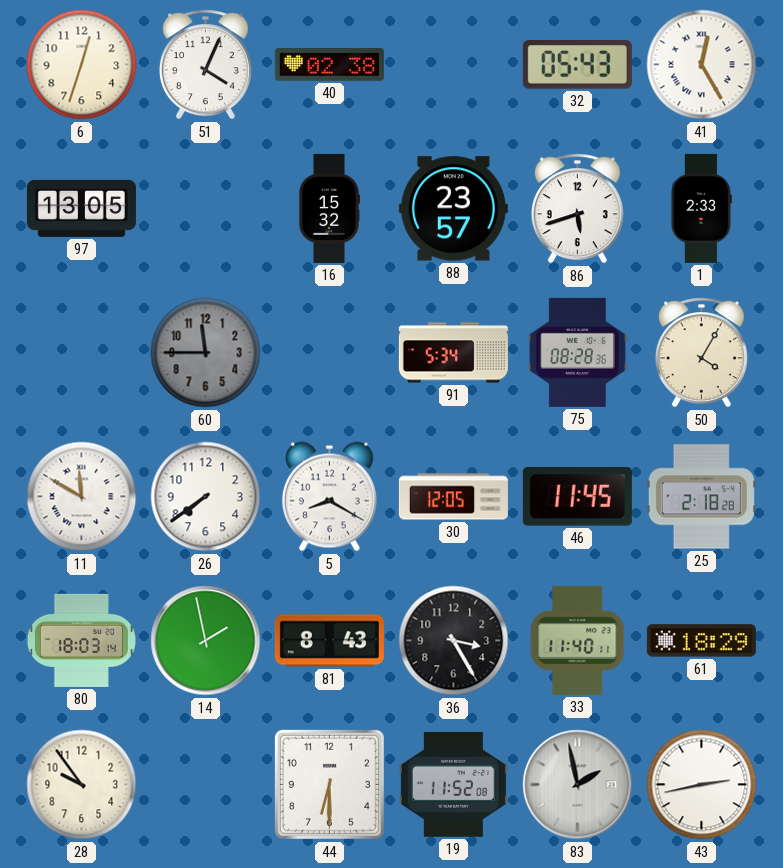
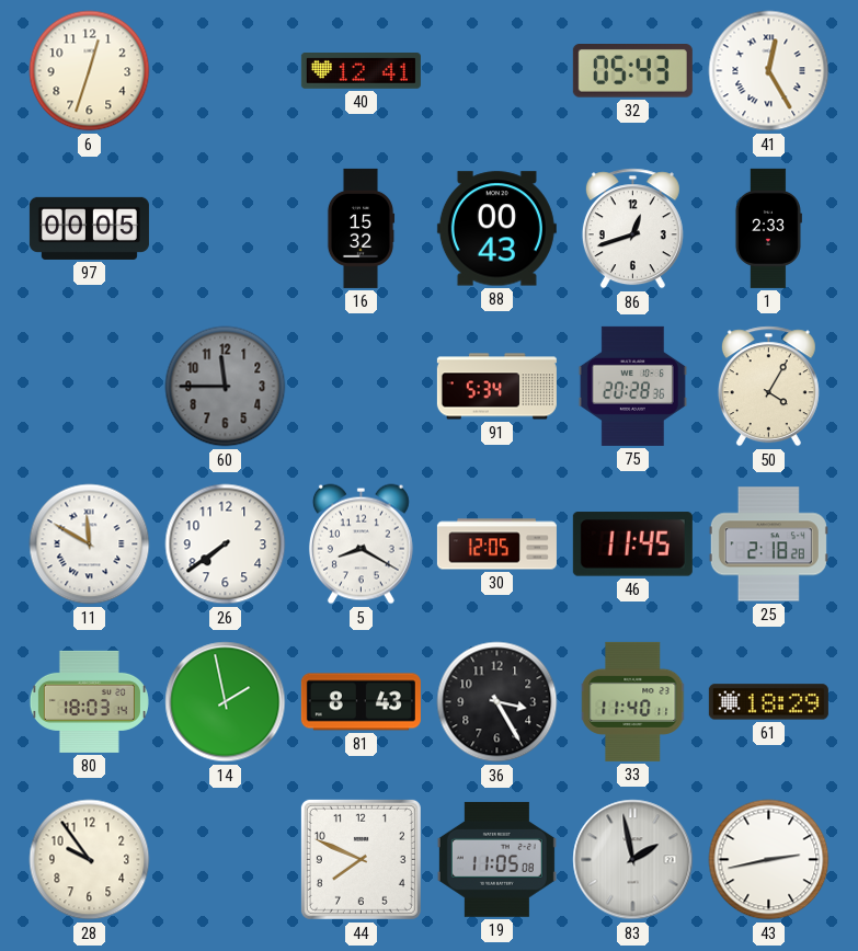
51: 4:04 -> none (205, 65)
40: 02:38 -> 12:41 (361, 71)
97: 13:05 -> 00:05 (89, 228)
88: 23:57 -> 00:43 (496, 229)
86: 5:42 -> 12:42 (632, 229)
75: 08:28 -> 20:28 (632, 386)
44: 6:30 -> 7:49 (361, 859)
19: 11:52 -> 11:05 (496, 859)
